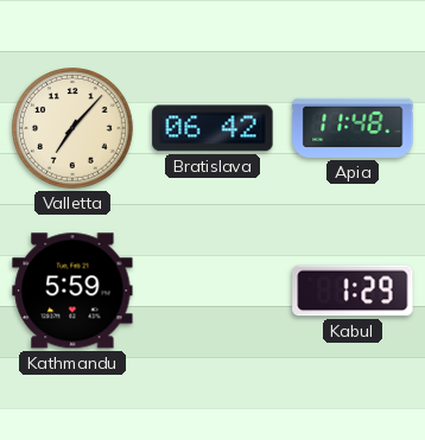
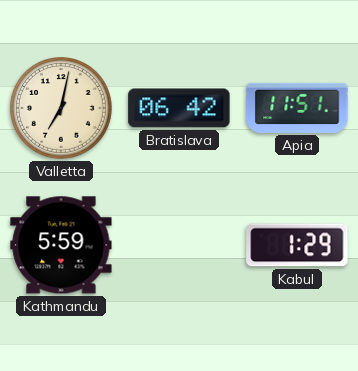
Valletta: 7:07 -> 7:02 (62, 109)
Apia: 11:48 -> 11:51 (297, 108)
